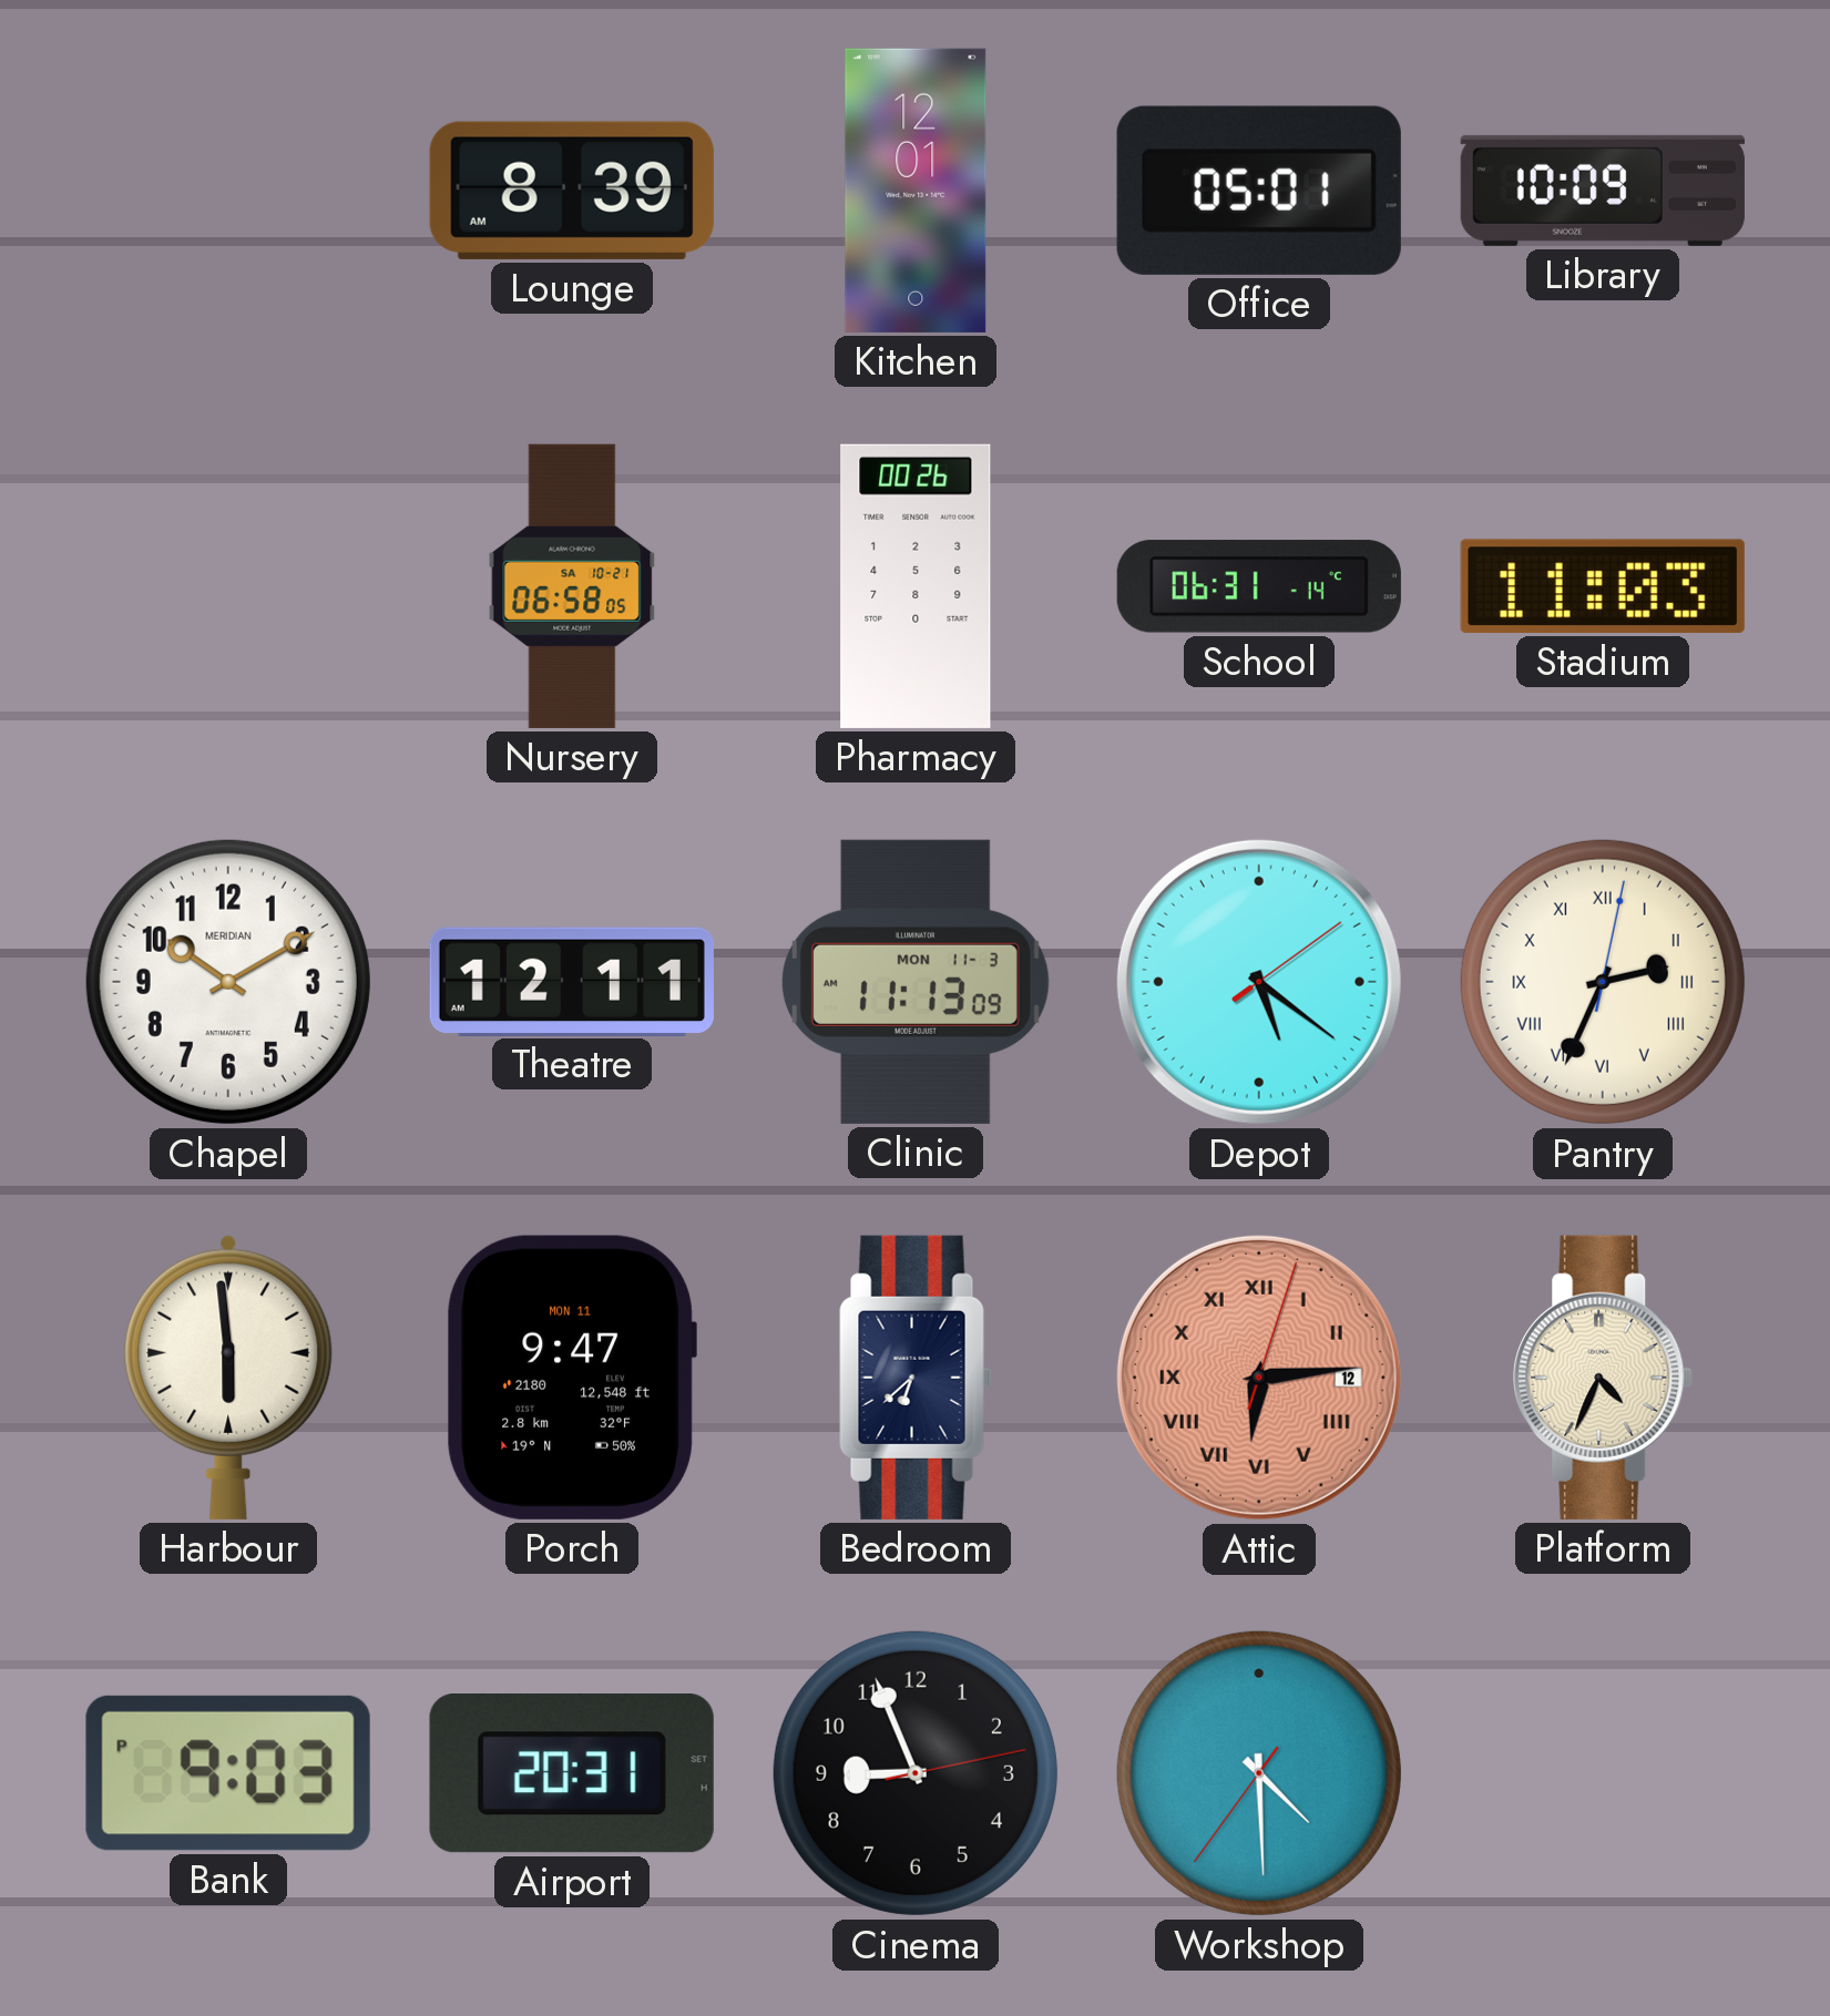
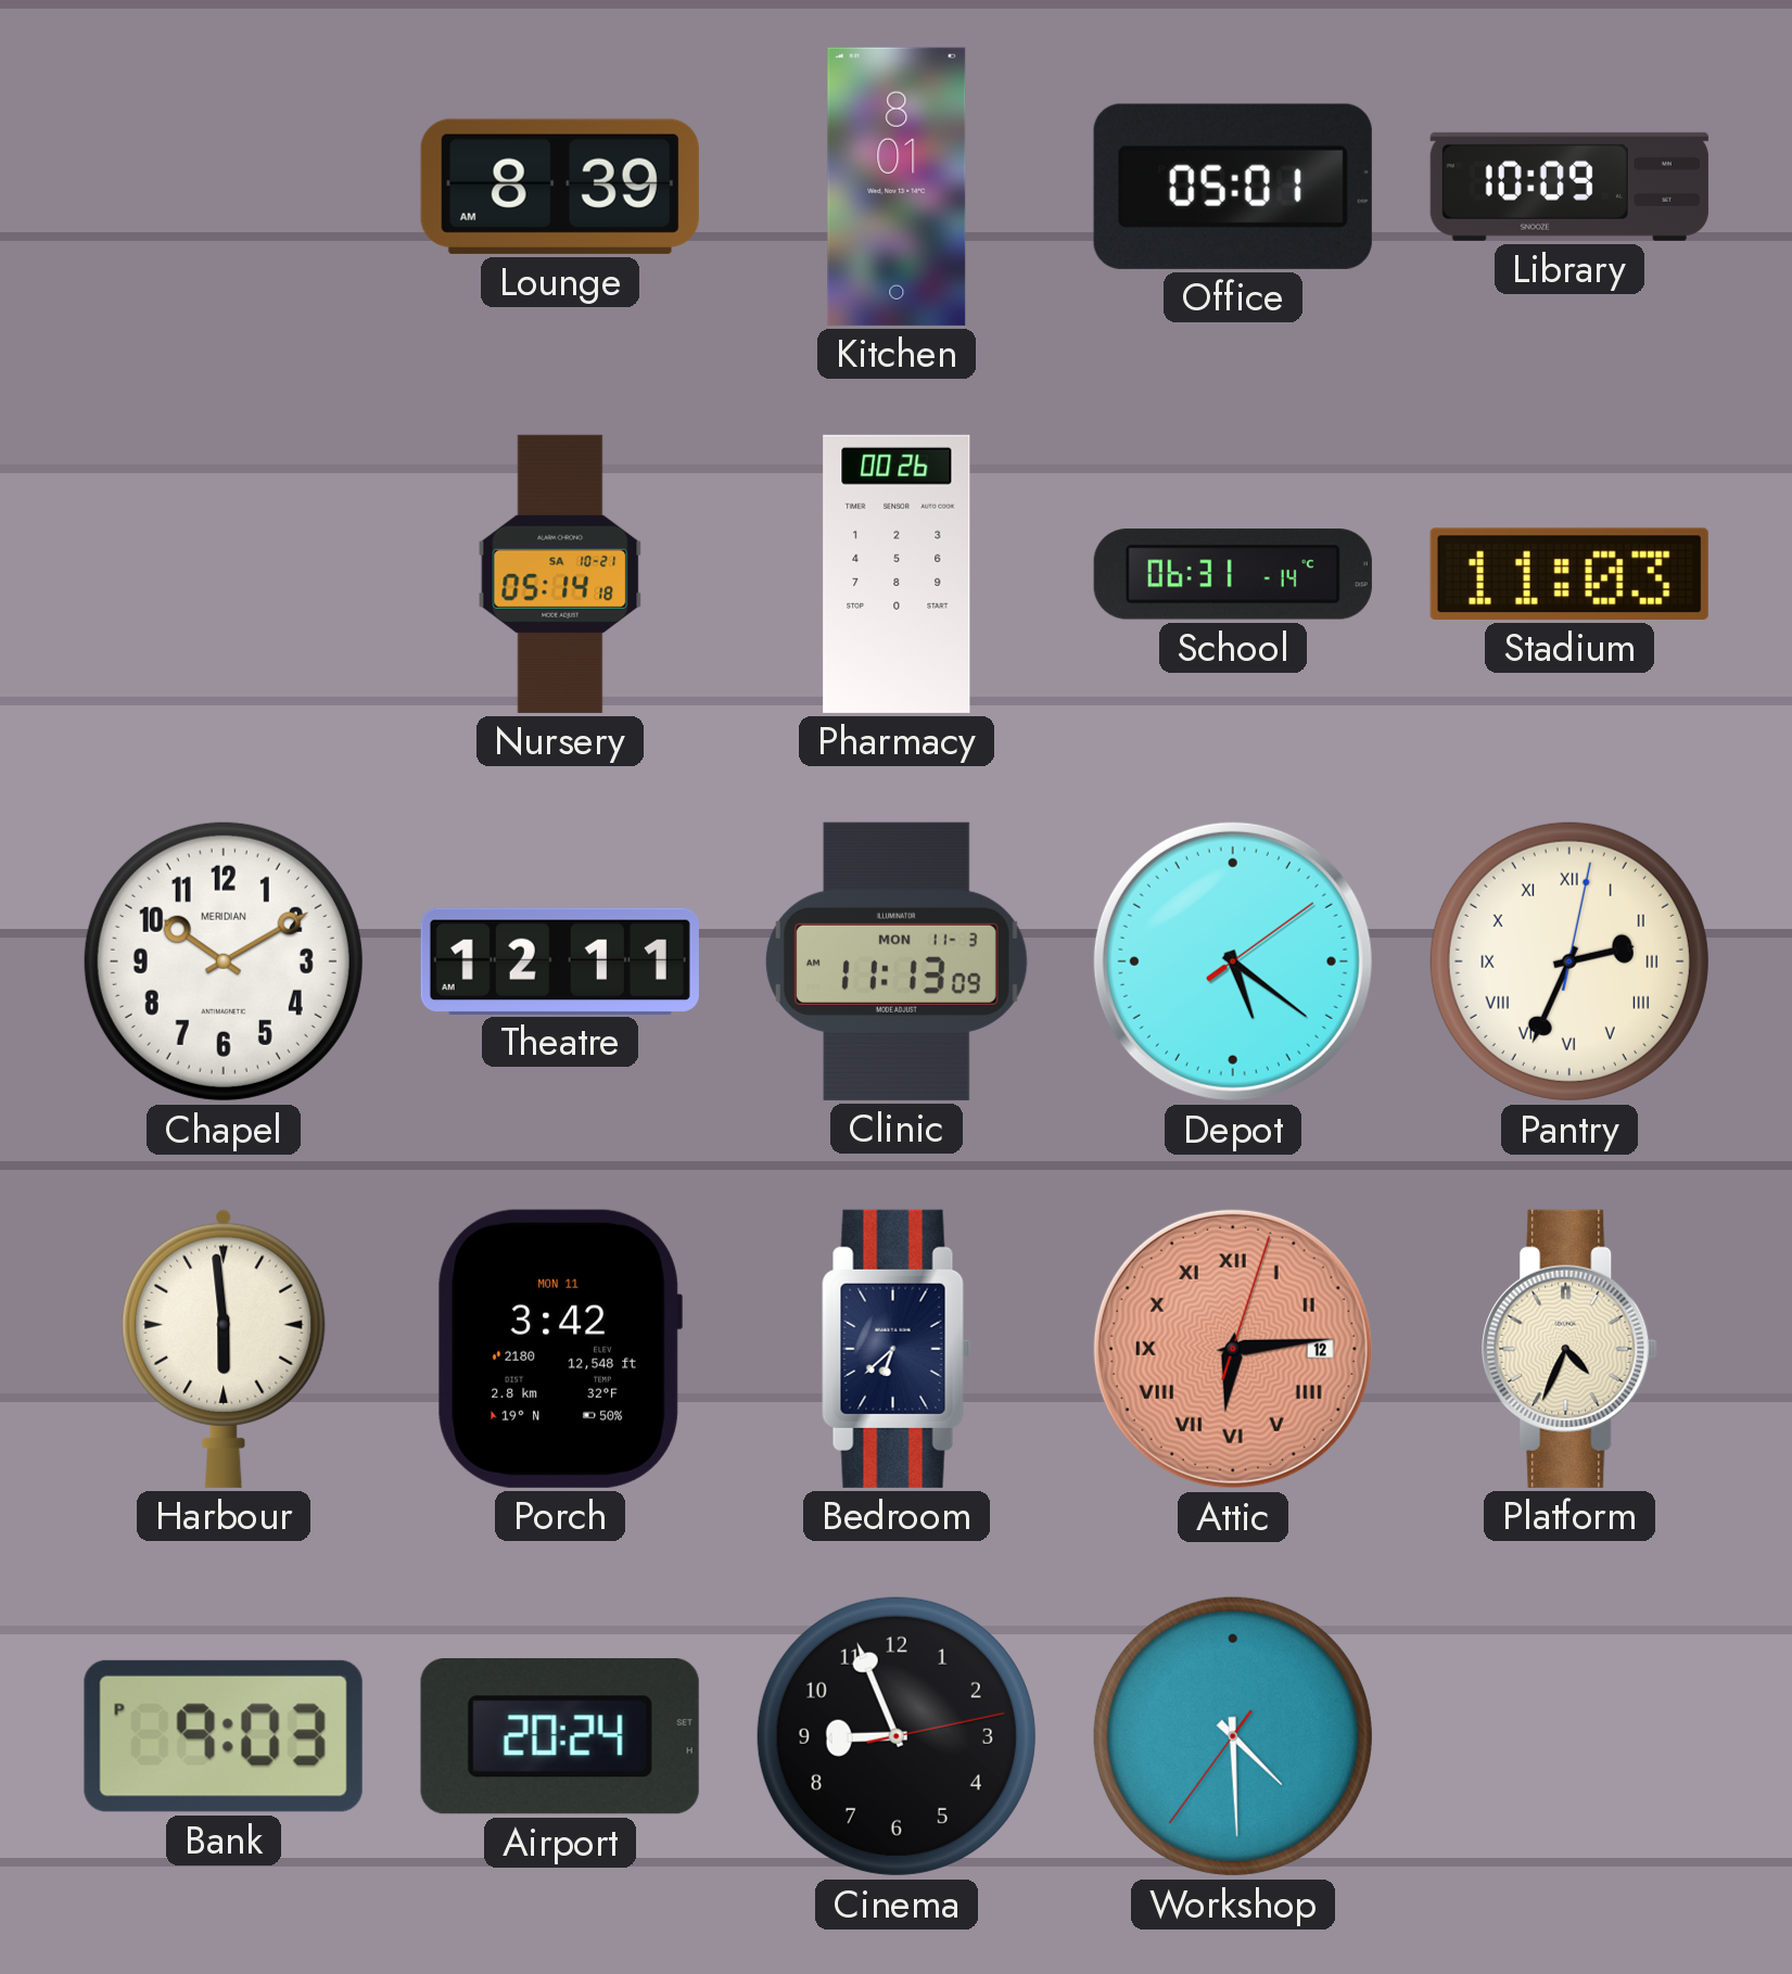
Kitchen: 12:01 -> 8:01 (897, 187)
Nursery: 06:58 -> 05:14 (560, 574)
Porch: 9:47 -> 3:42 (560, 1349)
Airport: 20:31 -> 20:24 (560, 1737)
